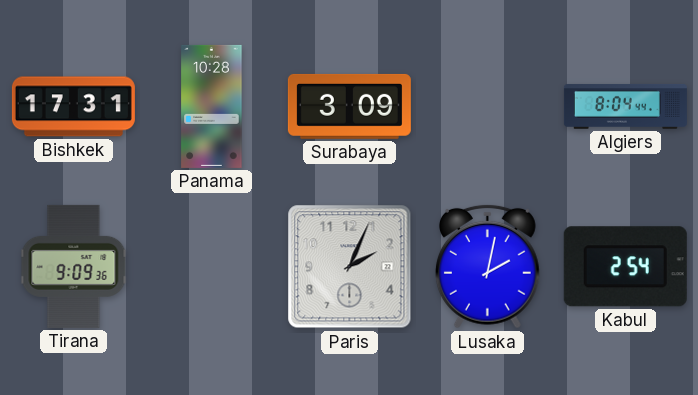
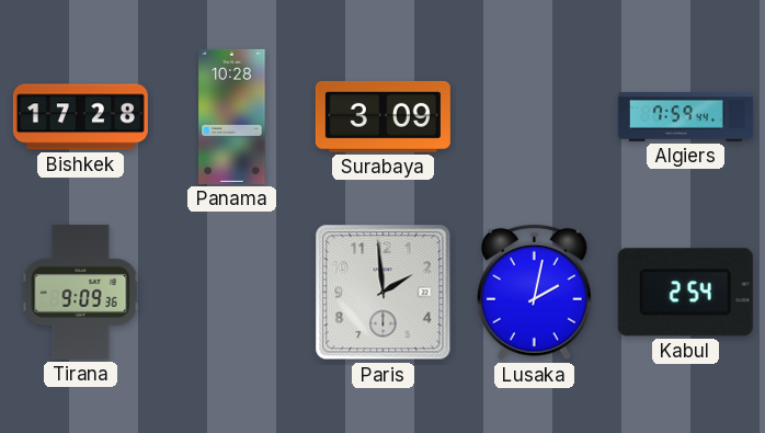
Bishkek: 17:31 -> 17:28 (80, 117)
Algiers: 8:04 -> 7:59 (685, 116)
Paris: 2:04 -> 1:59 (384, 293)
